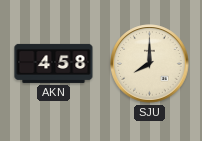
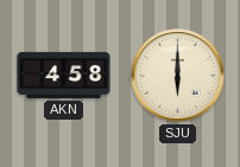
SJU: 8:00 -> 6:00 (178, 76)
